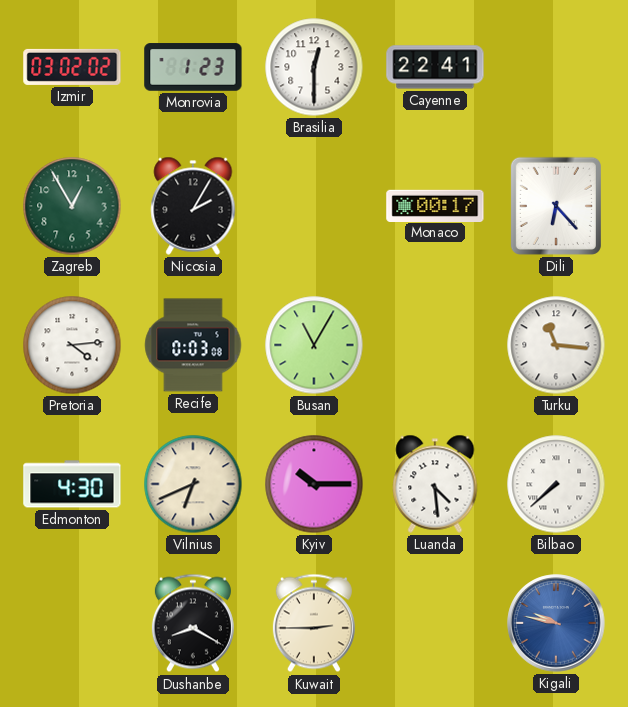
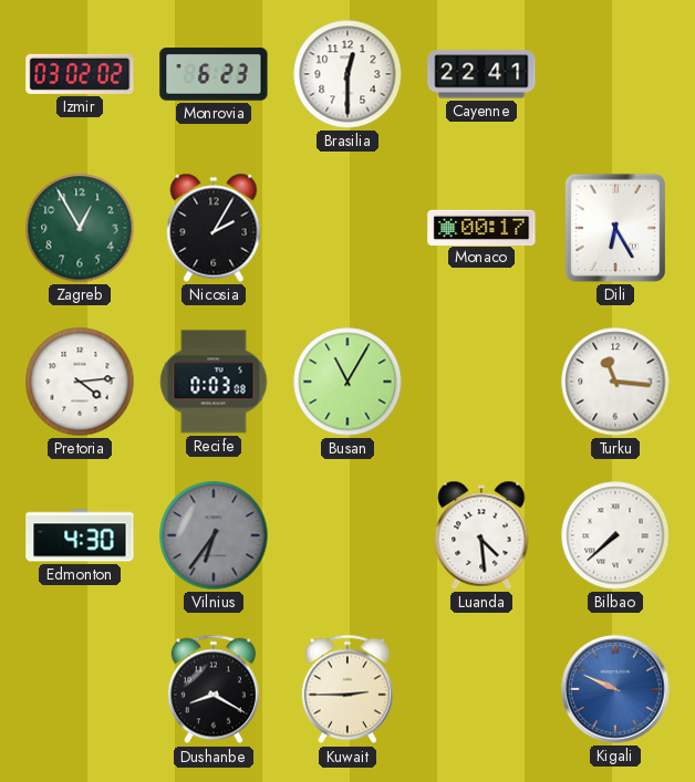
Monrovia: 1:23 -> 6:23 (214, 74)
Dili: 6:23 -> 6:25 (615, 228)
Vilnius: 6:41 -> 6:36 (214, 535)
Vilnius dial: cream -> grey (214, 535)
Kyiv: 10:15 -> none (314, 484)
Kigali: 9:47 -> 9:49 (615, 689)
